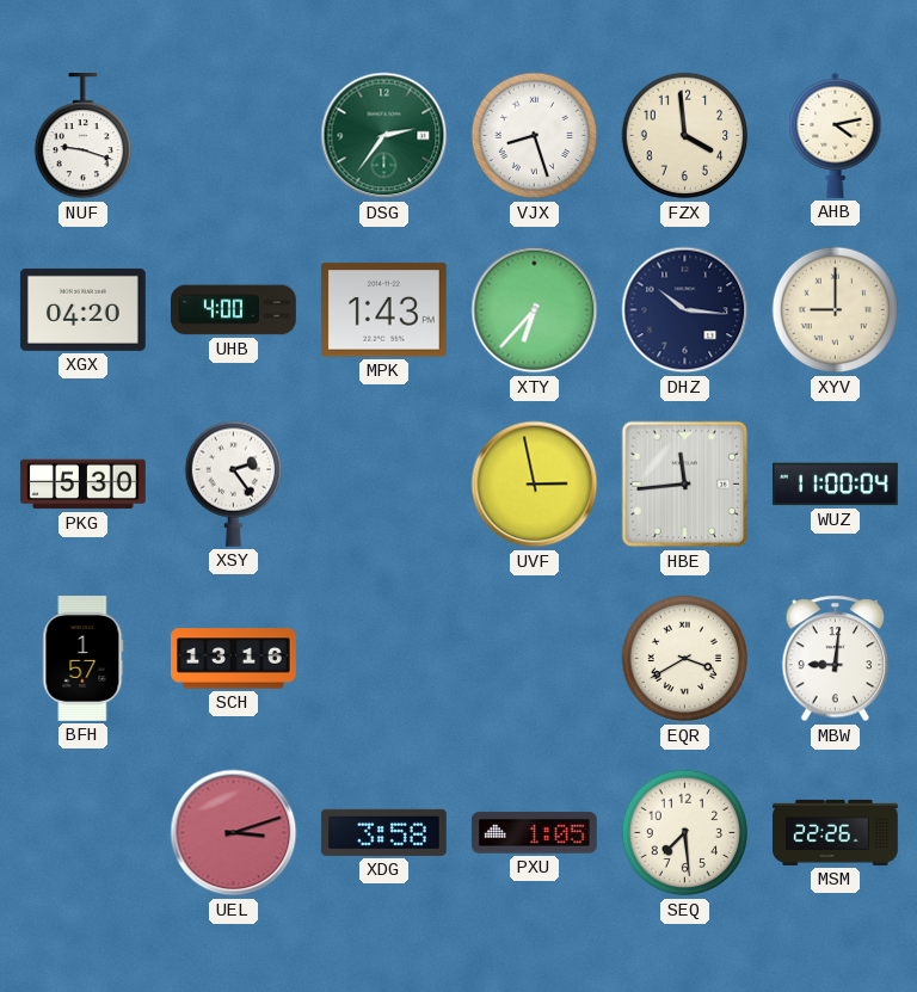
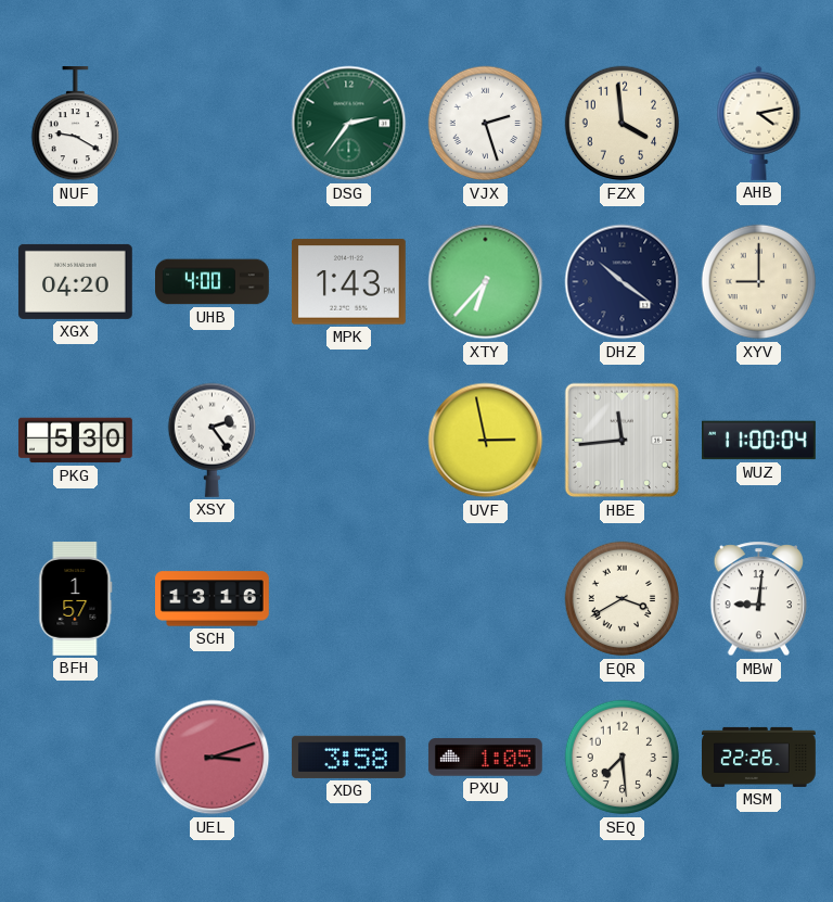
NUF: 9:18 -> 9:20 (75, 124)
VJX: 8:27 -> 2:27 (486, 124)
DHZ: 10:16 -> 10:21 (623, 282)
